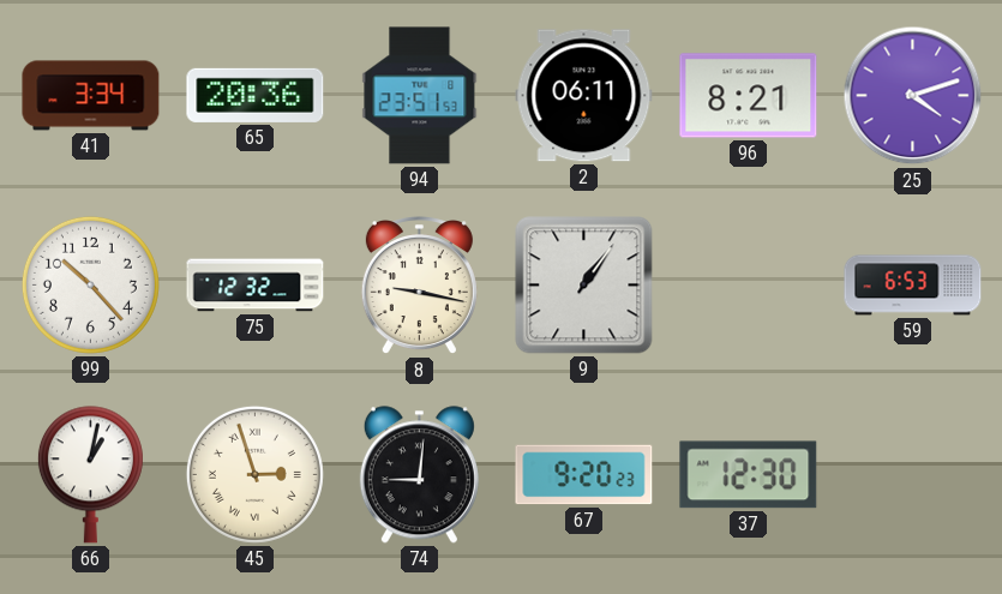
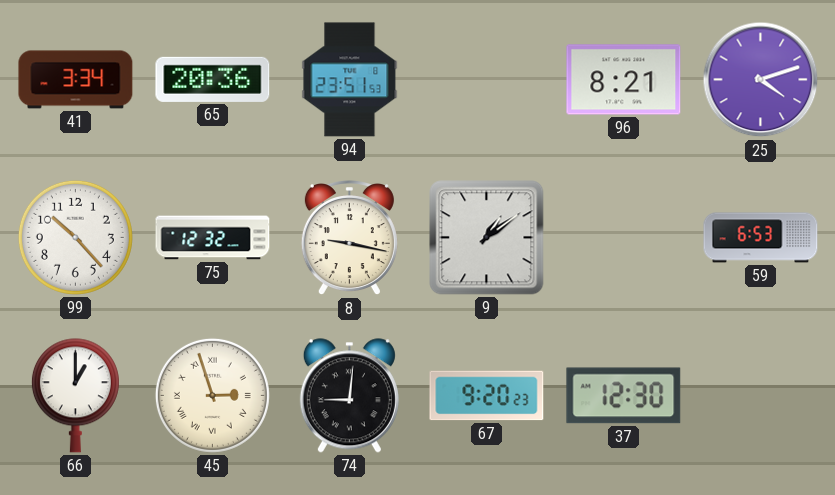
2: 06:11 -> none (584, 96)
9: 1:06 -> 1:09 (487, 238)
66: 1:02 -> 1:00 (75, 396)
